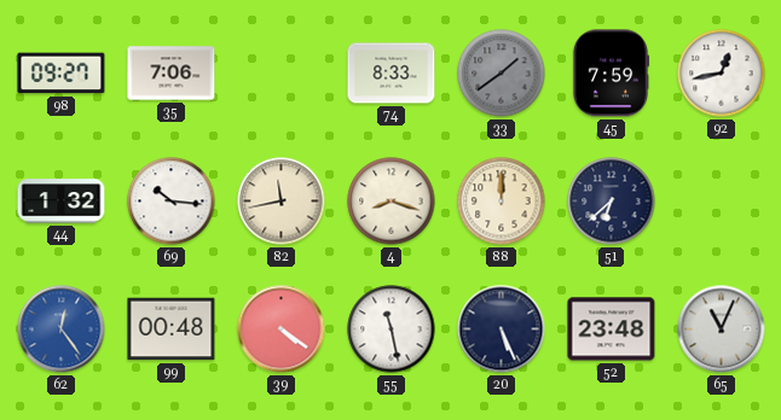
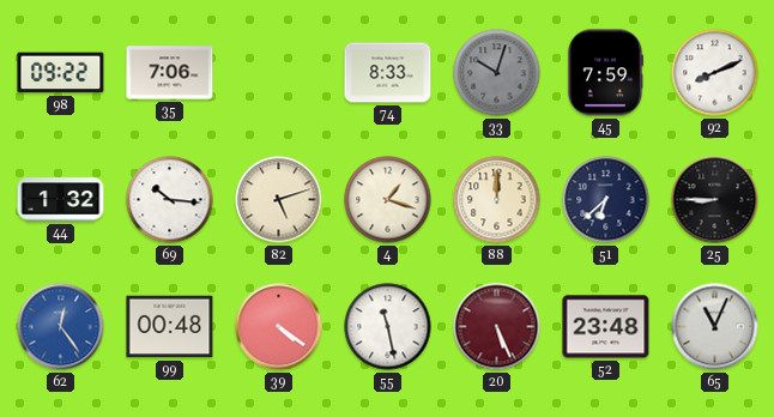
98: 09:27 -> 09:22 (61, 73)
33: 1:39 -> 10:03 (497, 73)
92: 12:43 -> 8:11 (715, 73)
82: 11:43 -> 5:12 (279, 200)
4: 8:18 -> 1:18 (388, 200)
25: none -> 8:45 (715, 200)
20 dial: navy -> burgundy (497, 327)
